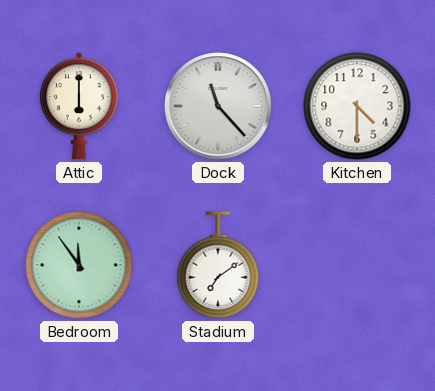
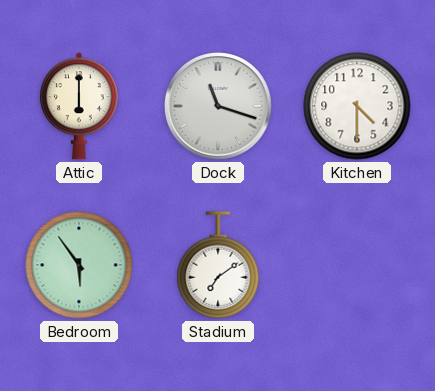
Dock: 11:23 -> 11:18 (218, 106)
Bedroom: 11:54 -> 5:54 (79, 265)
